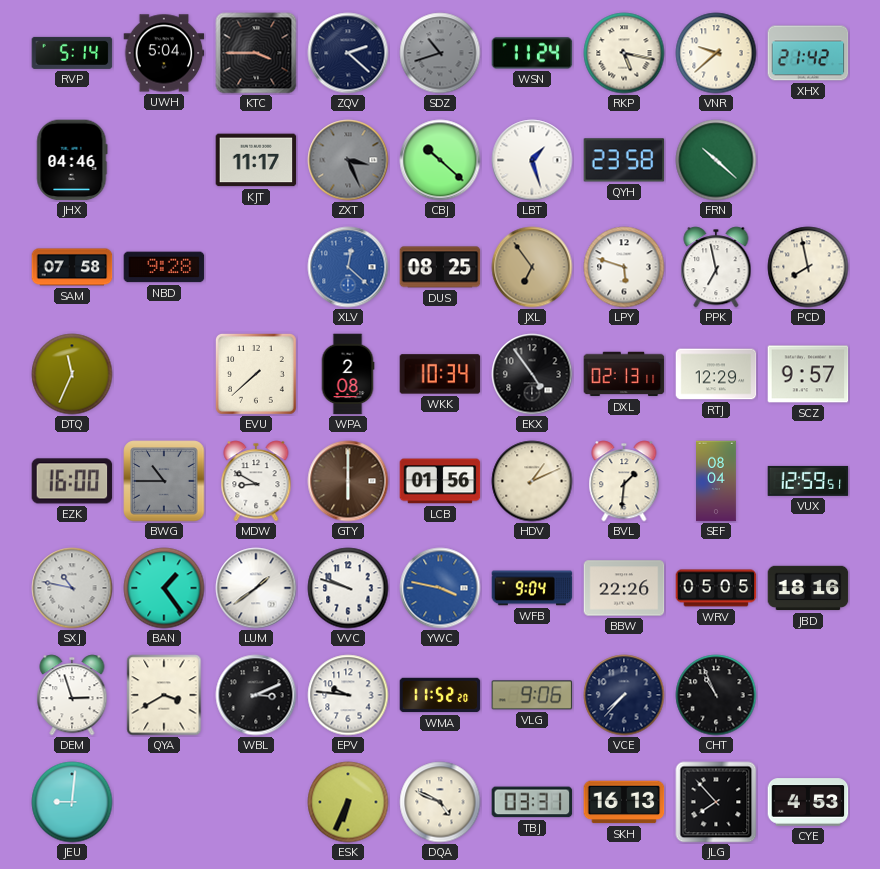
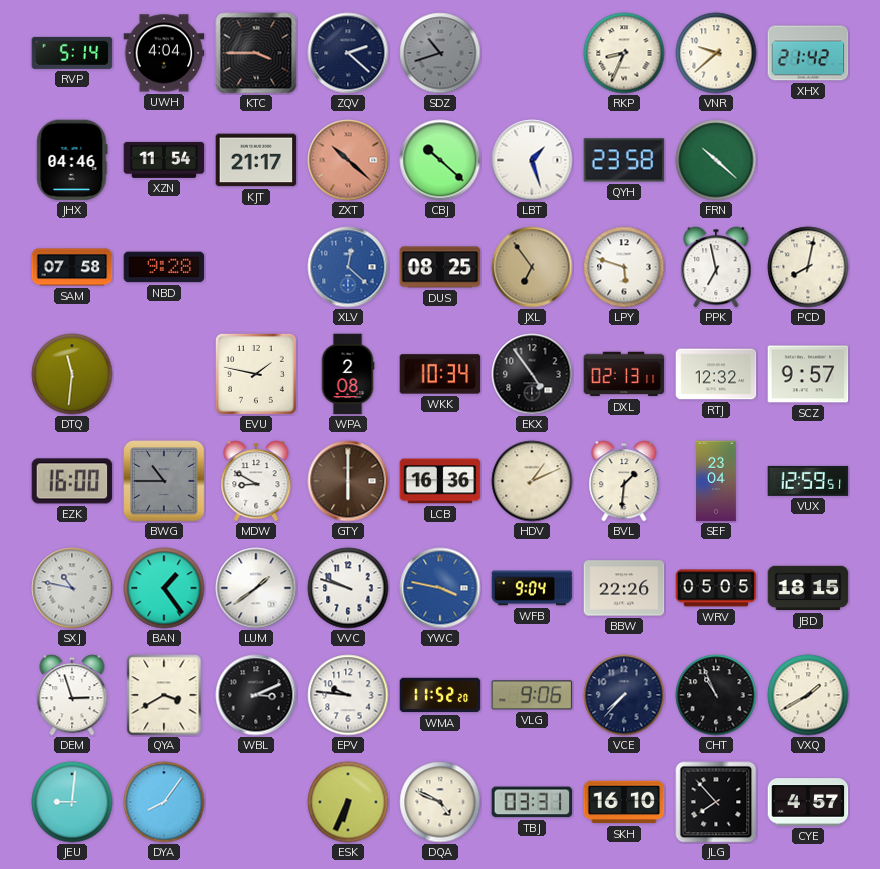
UWH: 5:04 -> 4:04 (164, 53)
WSN: 11:24 -> none (532, 53)
RKP: 5:17 -> 8:34 (624, 53)
XZN: none -> 11:54 (164, 160)
KJT: 11:17 -> 21:17 (256, 160)
ZXT: 3:26 -> 10:22 (348, 160)
ZXT dial: grey -> salmon (348, 160)
PCD: 7:58 -> 8:02 (808, 267)
DTQ: 11:34 -> 11:31 (72, 374)
EVU: 7:38 -> 1:47 (256, 374)
RTJ: 12:29 -> 12:32 (716, 374)
LCB: 01:56 -> 16:36 (440, 481)
SEF: 08:04 -> 23:04 (717, 481)
JBD: 18:16 -> 18:15 (808, 588)
VXQ: none -> 1:40 (808, 695)
DYA: none -> 8:06 (164, 802)
SKH: 16:13 -> 16:10 (624, 802)
CYE: 4:53 -> 4:57 (808, 802)
